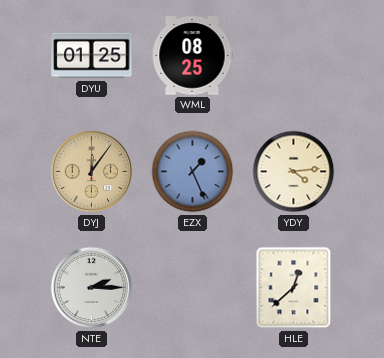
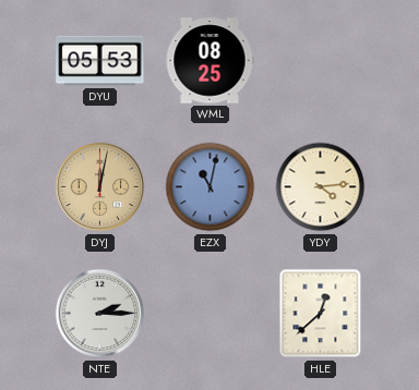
DYU: 01:25 -> 05:53 (100, 61)
DYJ: 12:06 -> 12:02 (100, 187)
EZX: 1:26 -> 11:02 (211, 187)
